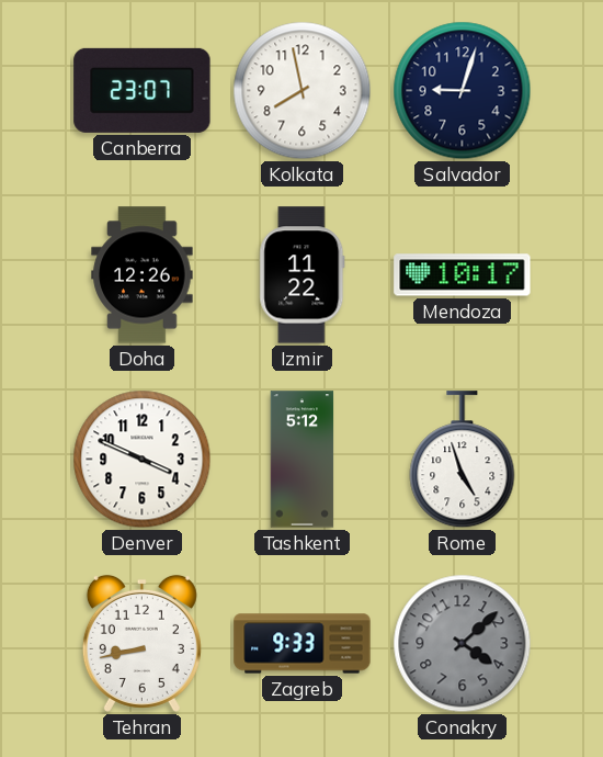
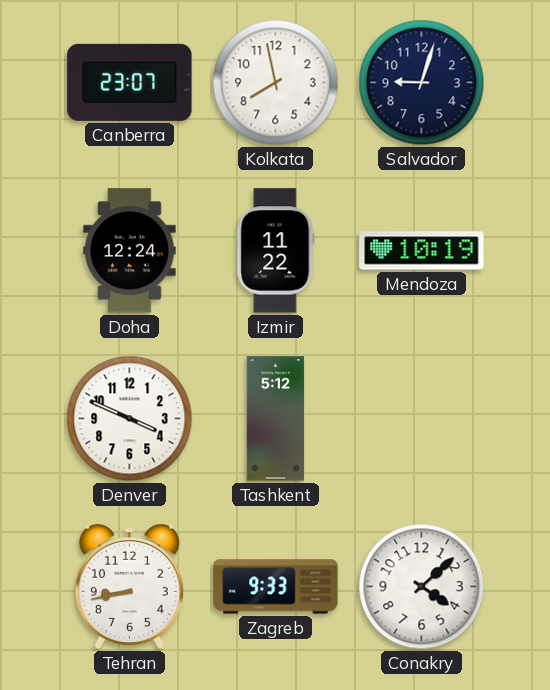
Doha: 12:26 -> 12:24 (130, 251)
Mendoza: 10:17 -> 10:19 (422, 251)
Rome: 4:57 -> none (463, 460)
Conakry dial: grey -> white (422, 587)
